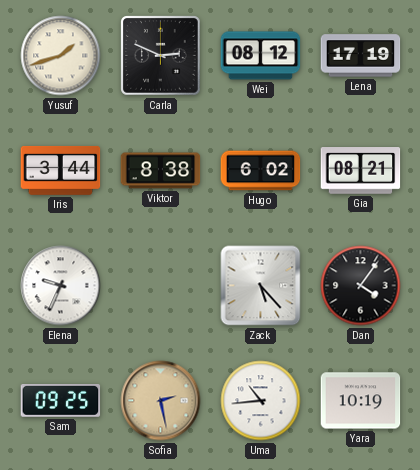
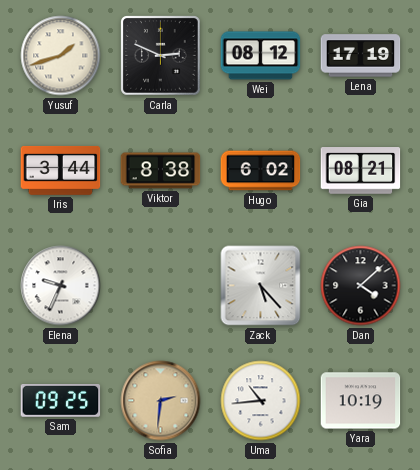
Dan: 4:06 -> 4:08 (361, 286)
Sofia: 2:28 -> 2:31 (161, 401)
